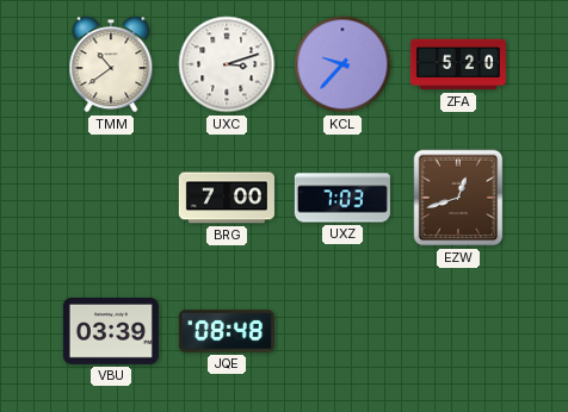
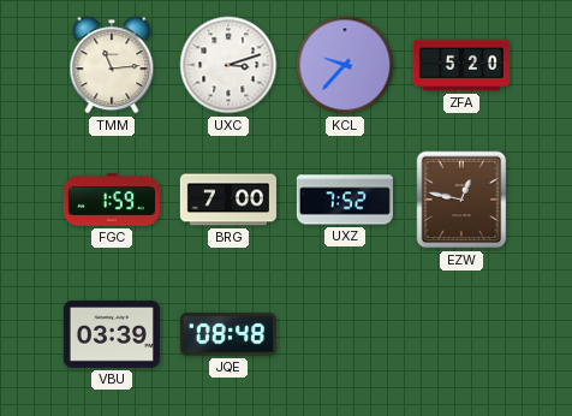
TMM: 10:39 -> 11:14 (112, 65)
FGC: none -> 1:59 (112, 200)
UXZ: 7:03 -> 7:52 (345, 200)
EZW: 12:42 -> 12:47 (461, 200)
